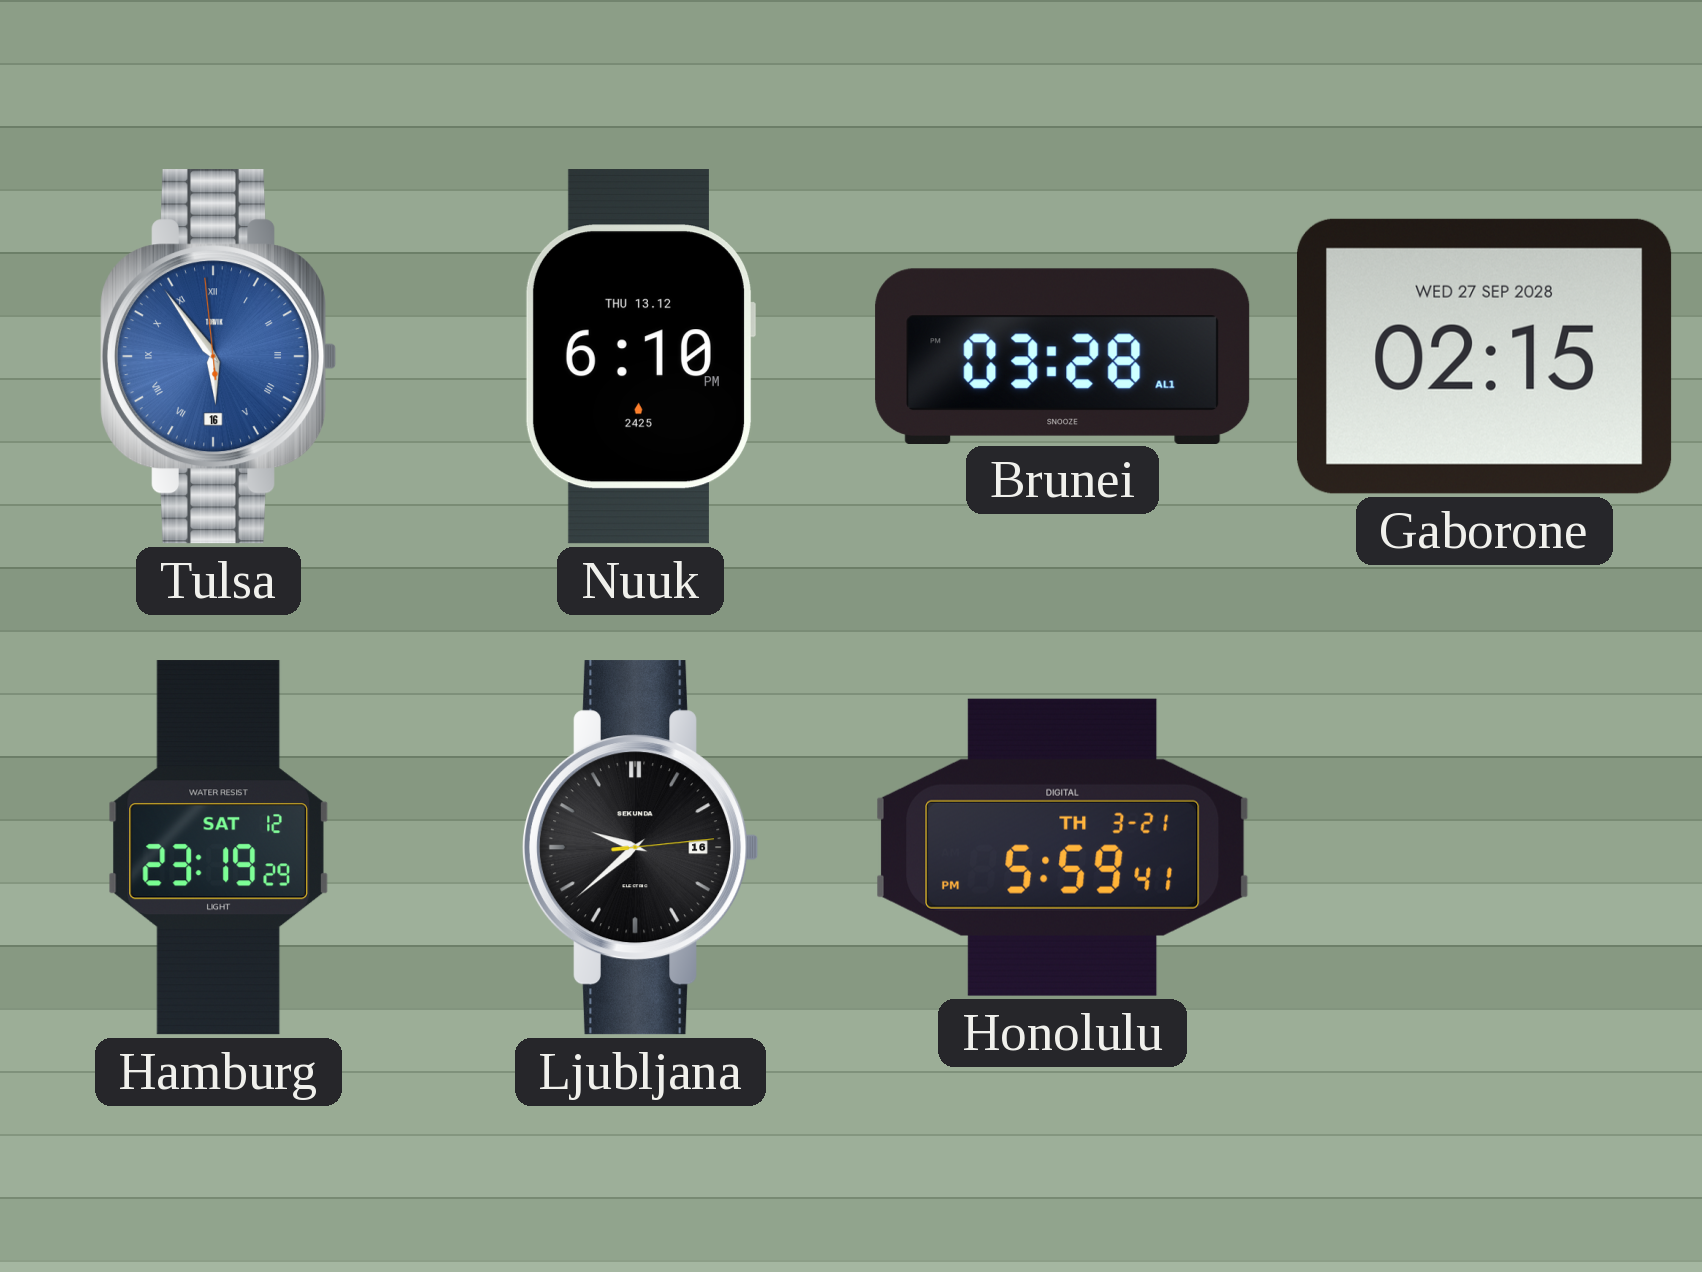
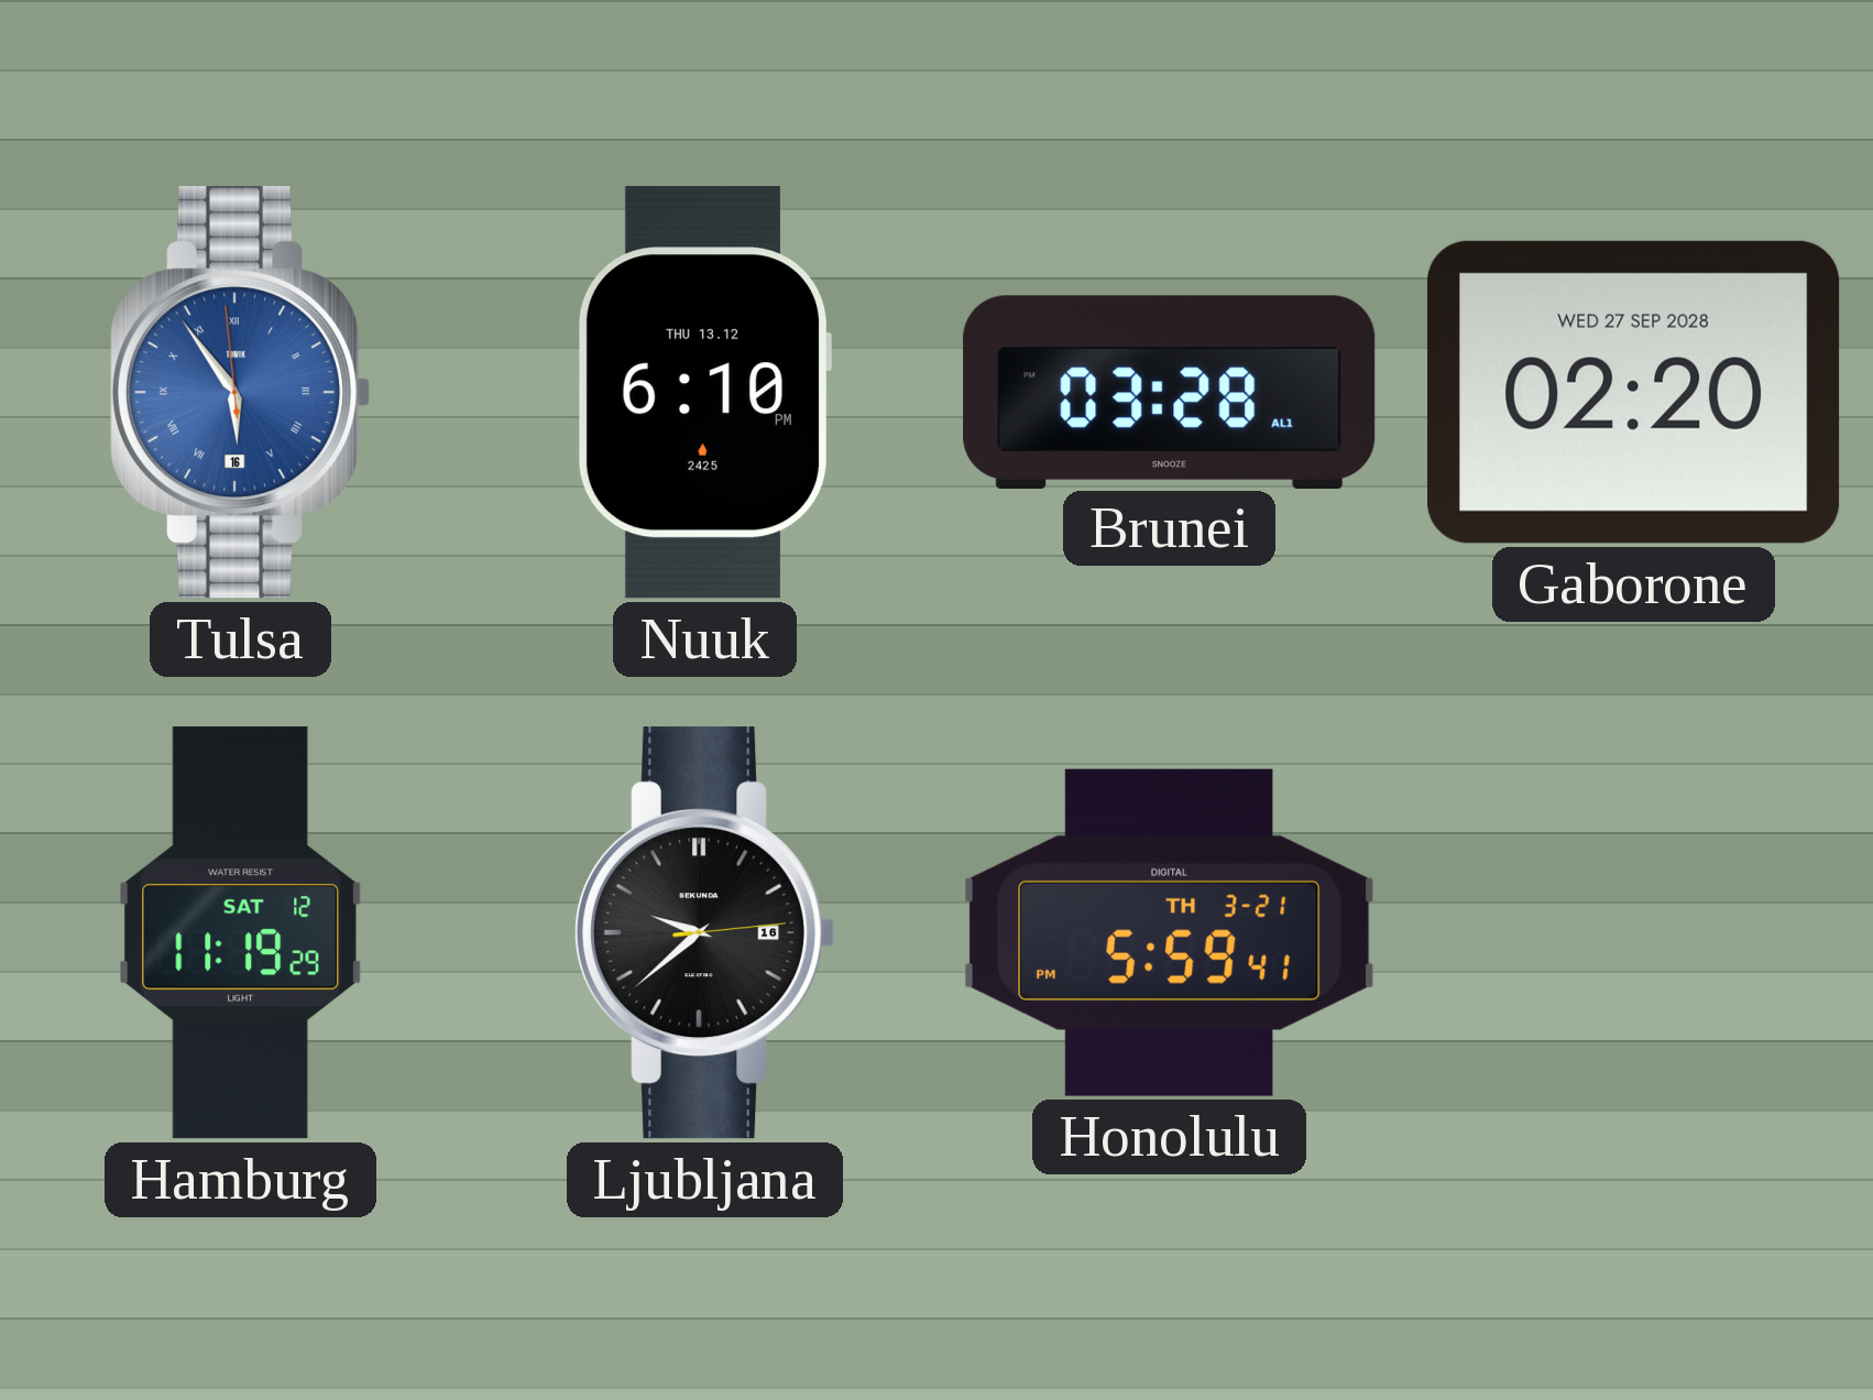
Gaborone: 02:15 -> 02:20 (1634, 392)
Hamburg: 23:19 -> 11:19 (240, 933)
